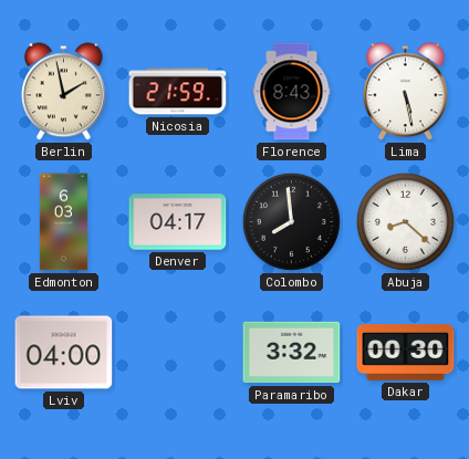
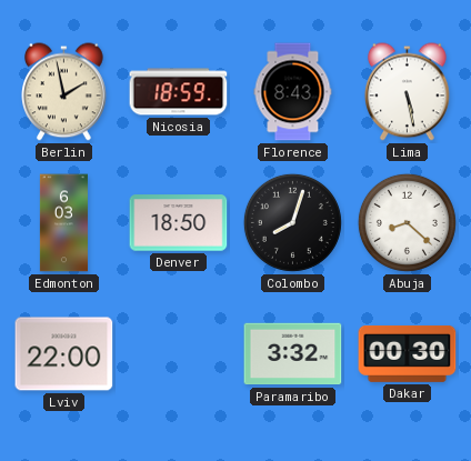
Nicosia: 21:59 -> 18:59 (179, 92)
Denver: 04:17 -> 18:50 (179, 223)
Colombo: 7:59 -> 8:03 (292, 222)
Lviv: 04:00 -> 22:00 (64, 354)
